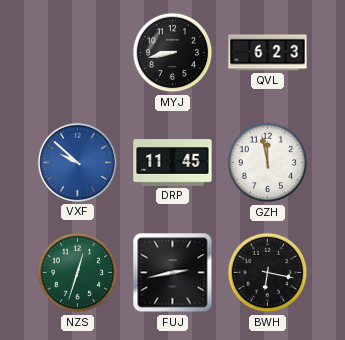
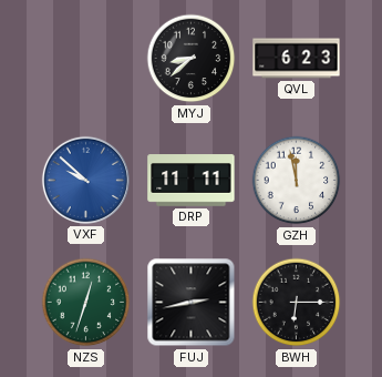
MYJ: 8:43 -> 8:38 (192, 59)
DRP: 11:45 -> 11:11 (192, 181)
BWH: 6:17 -> 6:15 (297, 303)
